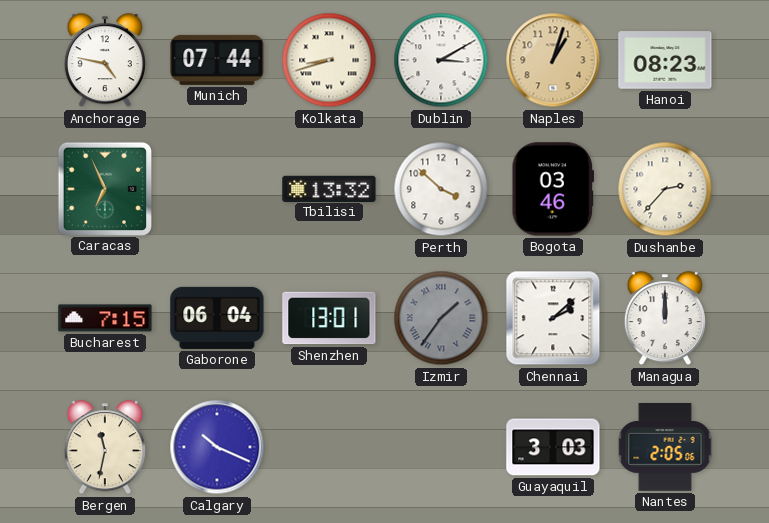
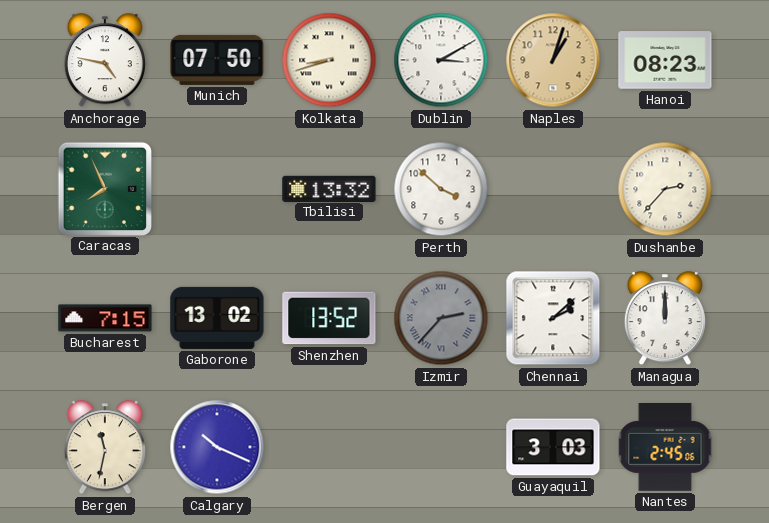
Munich: 07:44 -> 07:50 (217, 60)
Caracas: 6:56 -> 7:56 (104, 188)
Bogota: 03:46 -> none (553, 189)
Gaborone: 06:04 -> 13:02 (217, 318)
Shenzhen: 13:01 -> 13:52 (329, 318)
Izmir: 1:36 -> 2:37 (441, 318)
Nantes: 2:05 -> 2:45 (665, 448)
